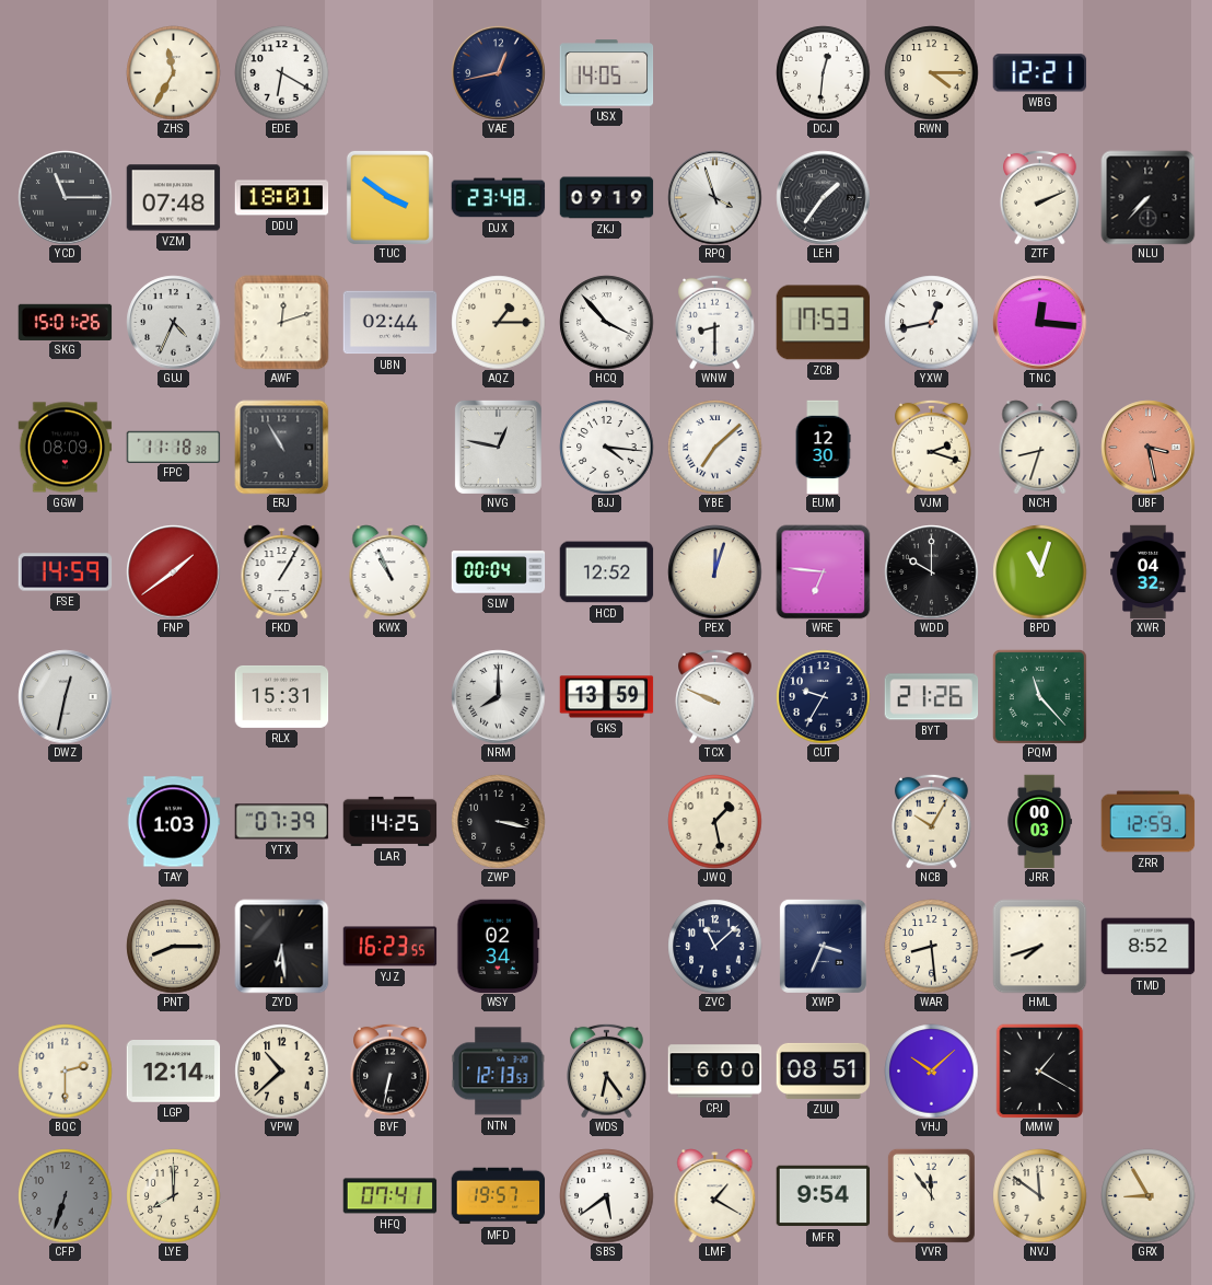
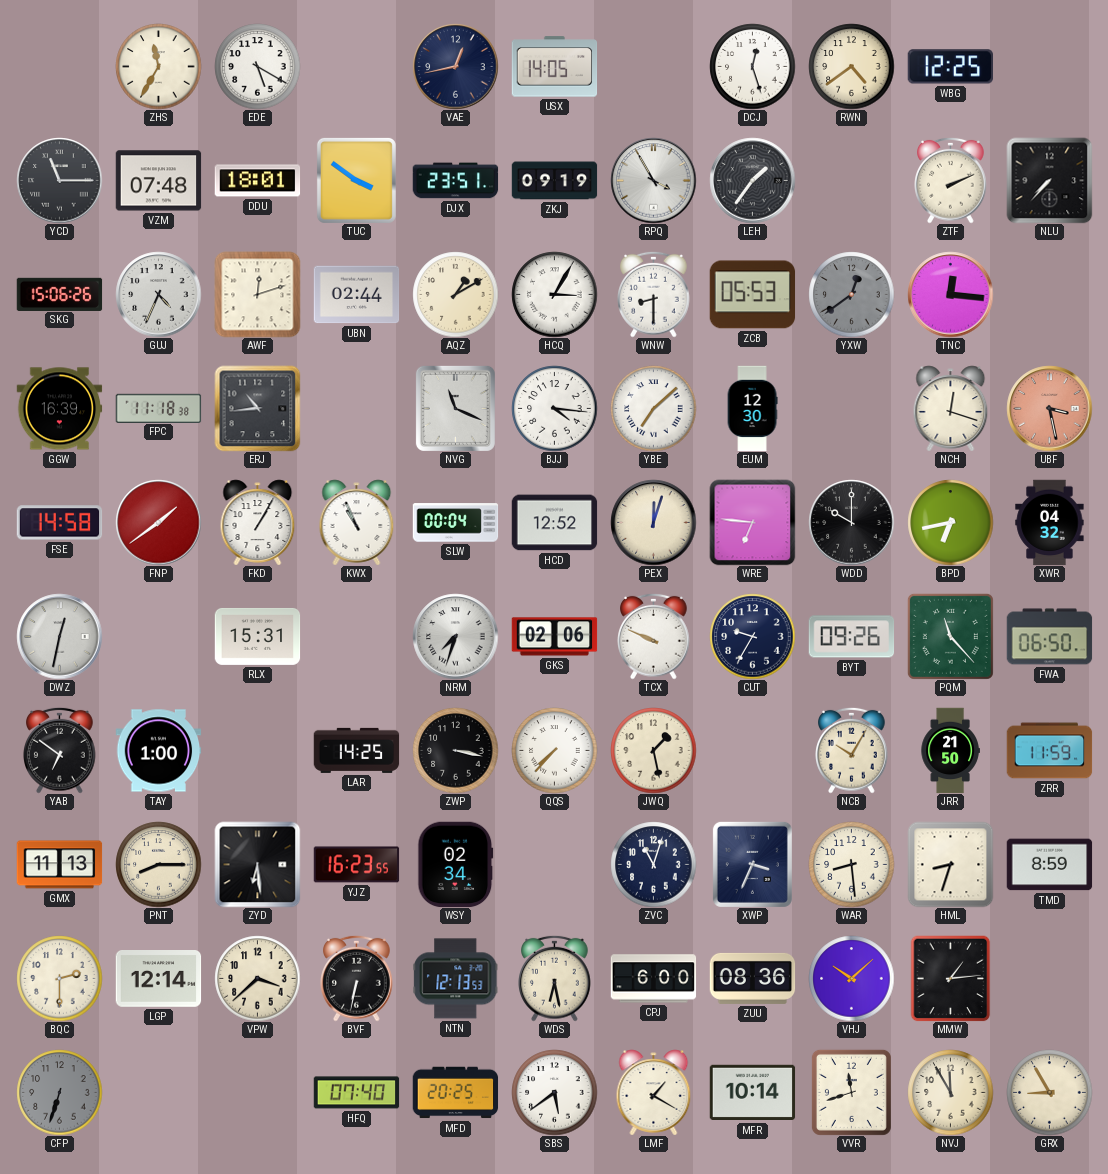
EDE: 6:20 -> 5:20 (257, 66)
DCJ: 12:31 -> 12:27 (752, 66)
RWN: 4:15 -> 4:39 (851, 66)
WBG: 12:21 -> 12:25 (950, 67)
DJX: 23:48 -> 23:51 (455, 181)
RPQ: 3:57 -> 3:55 (653, 180)
SKG: 15:01 -> 15:06 (59, 294)
AQZ: 1:15 -> 1:10 (455, 294)
HCQ: 3:53 -> 3:05 (554, 294)
ZCB: 17:53 -> 05:53 (752, 295)
YXW: 12:43 -> 12:39 (851, 294)
YXW dial: white -> grey (851, 294)
GGW: 08:09 -> 16:39 (59, 409)
ERJ: 10:55 -> 10:44 (257, 408)
NVG: 12:47 -> 11:19 (455, 408)
VJM: 2:18 -> none (932, 447)
NCH: 8:33 -> 12:18 (951, 408)
FSE: 14:59 -> 14:58 (59, 523)
BPD: 11:03 -> 6:43 (950, 522)
NRM: 8:00 -> 7:33 (455, 636)
GKS: 13:59 -> 02:06 (554, 637)
BYT: 21:26 -> 09:26 (851, 637)
FWA: none -> 06:50 (1049, 637)
YAB: none -> 6:51 (60, 750)
TAY: 1:03 -> 1:00 (158, 751)
YTX: 07:39 -> none (281, 822)
QQS: none -> 7:37 (554, 750)
JRR: 00:03 -> 21:50 (950, 750)
ZRR: 12:59 -> 11:59 (1049, 751)
GMX: none -> 11:13 (59, 865)
ZVC: 11:08 -> 11:03 (653, 864)
HML: 7:42 -> 8:33 (950, 864)
TMD: 8:52 -> 8:59 (1049, 865)
VPW: 10:38 -> 3:38 (257, 978)
WDS: 6:24 -> 6:28 (555, 978)
ZUU: 08:51 -> 08:36 (752, 978)
MMW: 1:20 -> 1:14 (951, 978)
LYE: 8:00 -> none (173, 1195)
HFQ: 07:41 -> 07:40 (356, 1093)
MFD: 19:57 -> 20:25 (455, 1093)
MFR: 9:54 -> 10:14 (752, 1093)
VVR: 11:54 -> 11:42 (851, 1092)
NVJ: 11:51 -> 11:55 (950, 1092)
